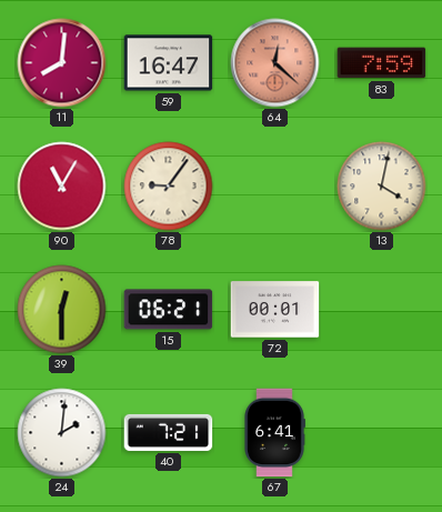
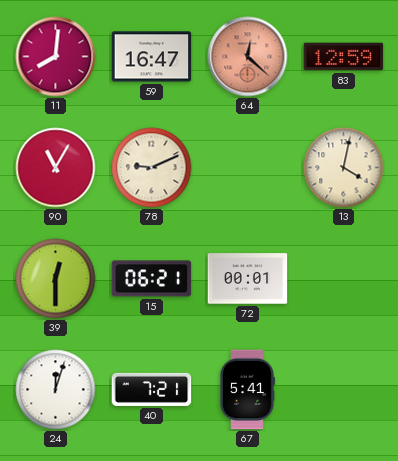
83: 7:59 -> 12:59 (344, 57)
78: 9:06 -> 9:11 (152, 168)
24: 2:01 -> 12:03 (56, 390)
67: 6:41 -> 5:41 (247, 390)
